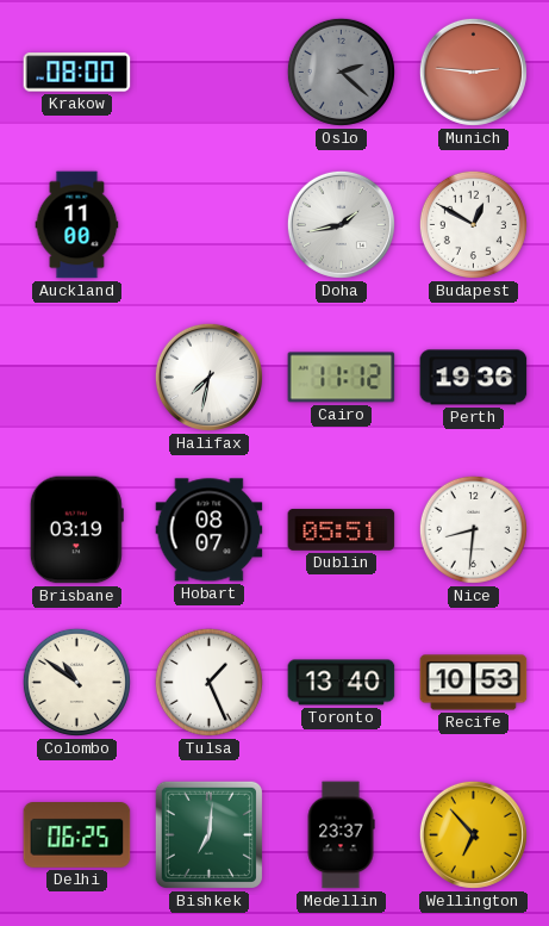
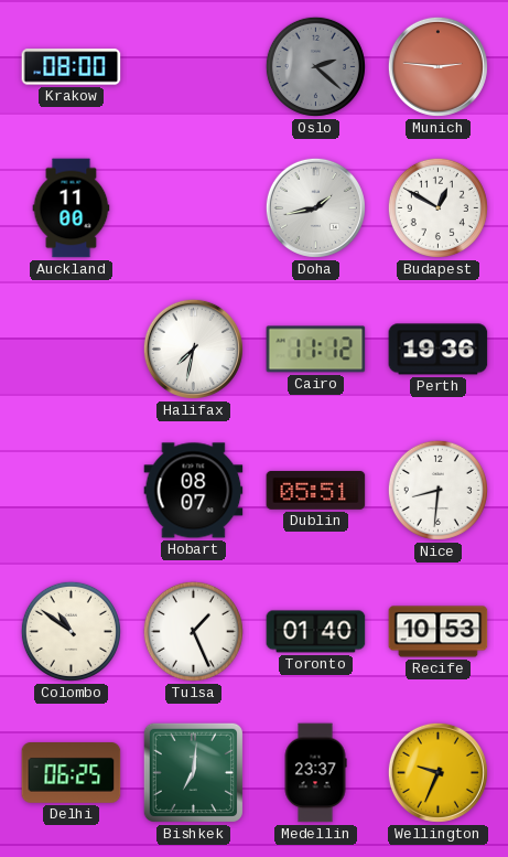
Brisbane: 03:19 -> none (76, 530)
Toronto: 13:40 -> 01:40 (316, 632)
Wellington: 6:53 -> 9:34 (437, 772)
